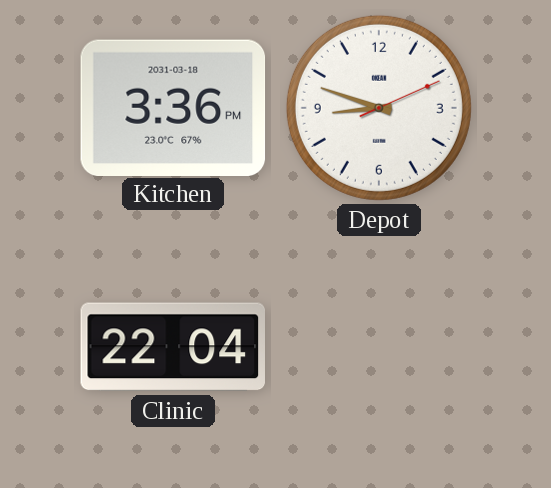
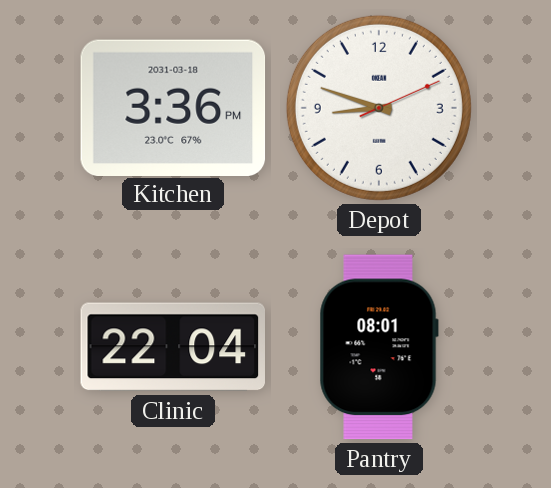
Pantry: none -> 08:01 (379, 347)
